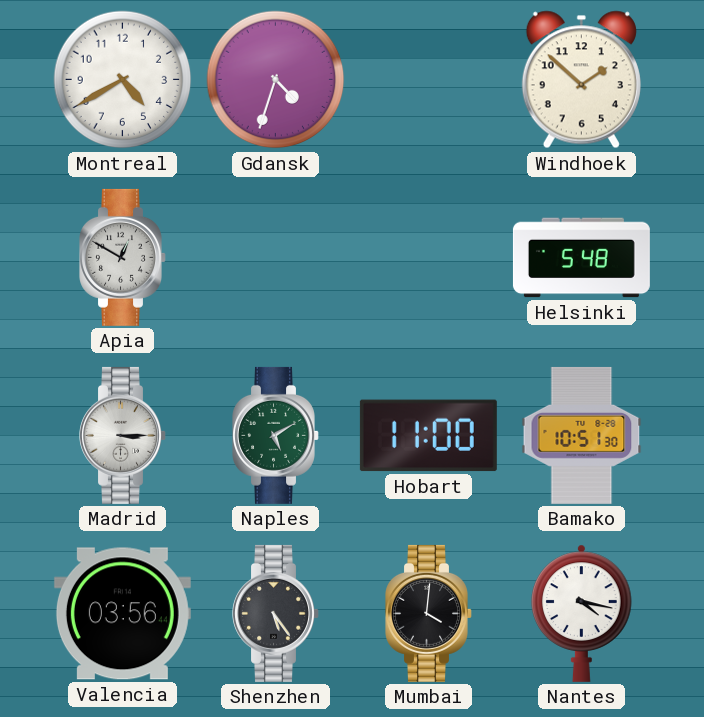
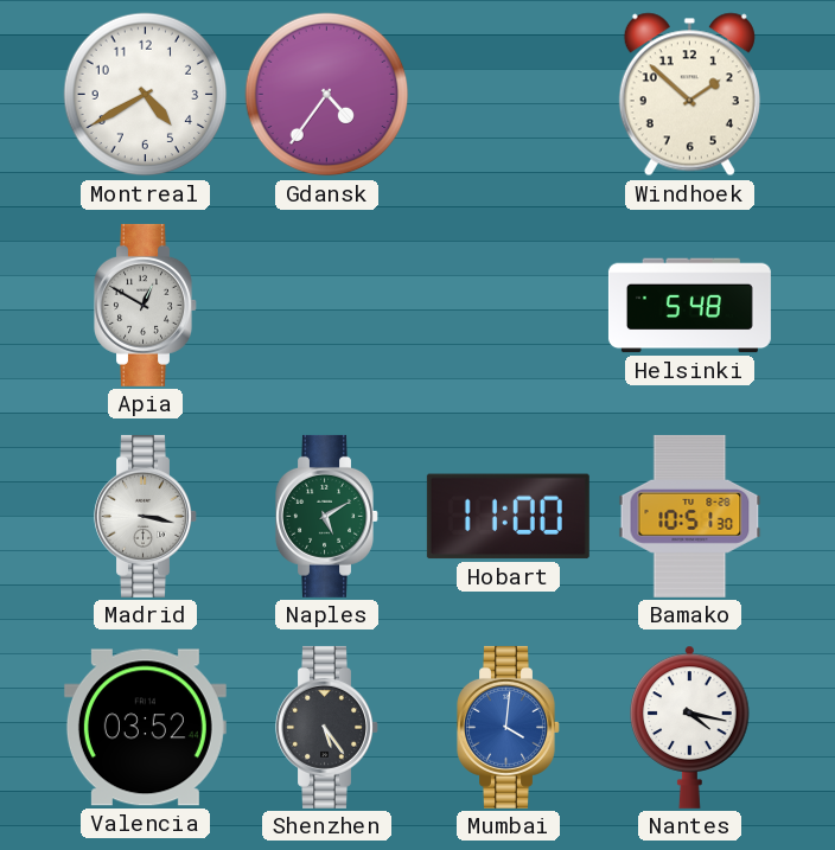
Gdansk: 4:33 -> 4:36 (327, 95)
Madrid: 3:15 -> 3:17 (146, 516)
Valencia: 03:56 -> 03:52 (145, 728)
Mumbai dial: black -> blue (509, 727)
